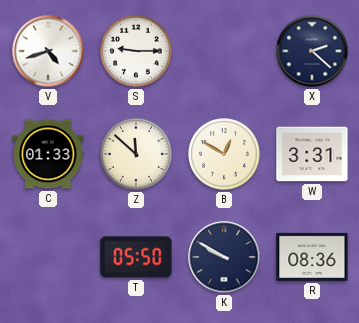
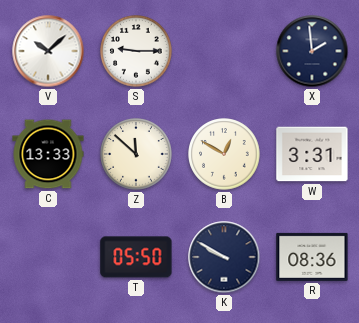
V: 4:42 -> 10:08 (48, 51)
X: 2:22 -> 1:59 (312, 51)
C: 01:33 -> 13:33 (48, 154)
